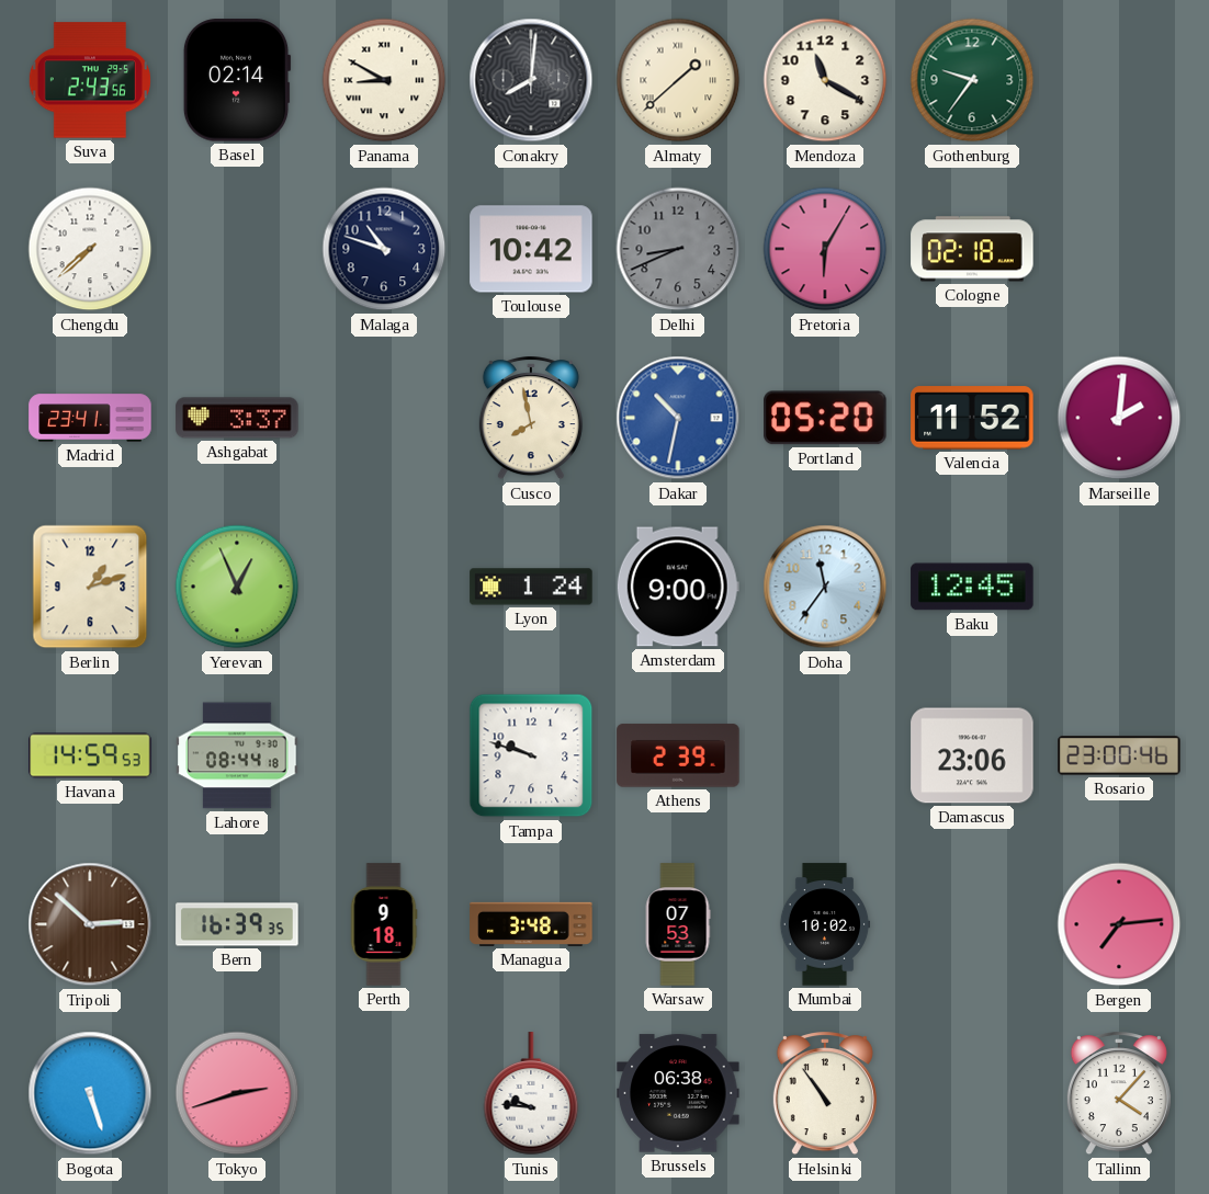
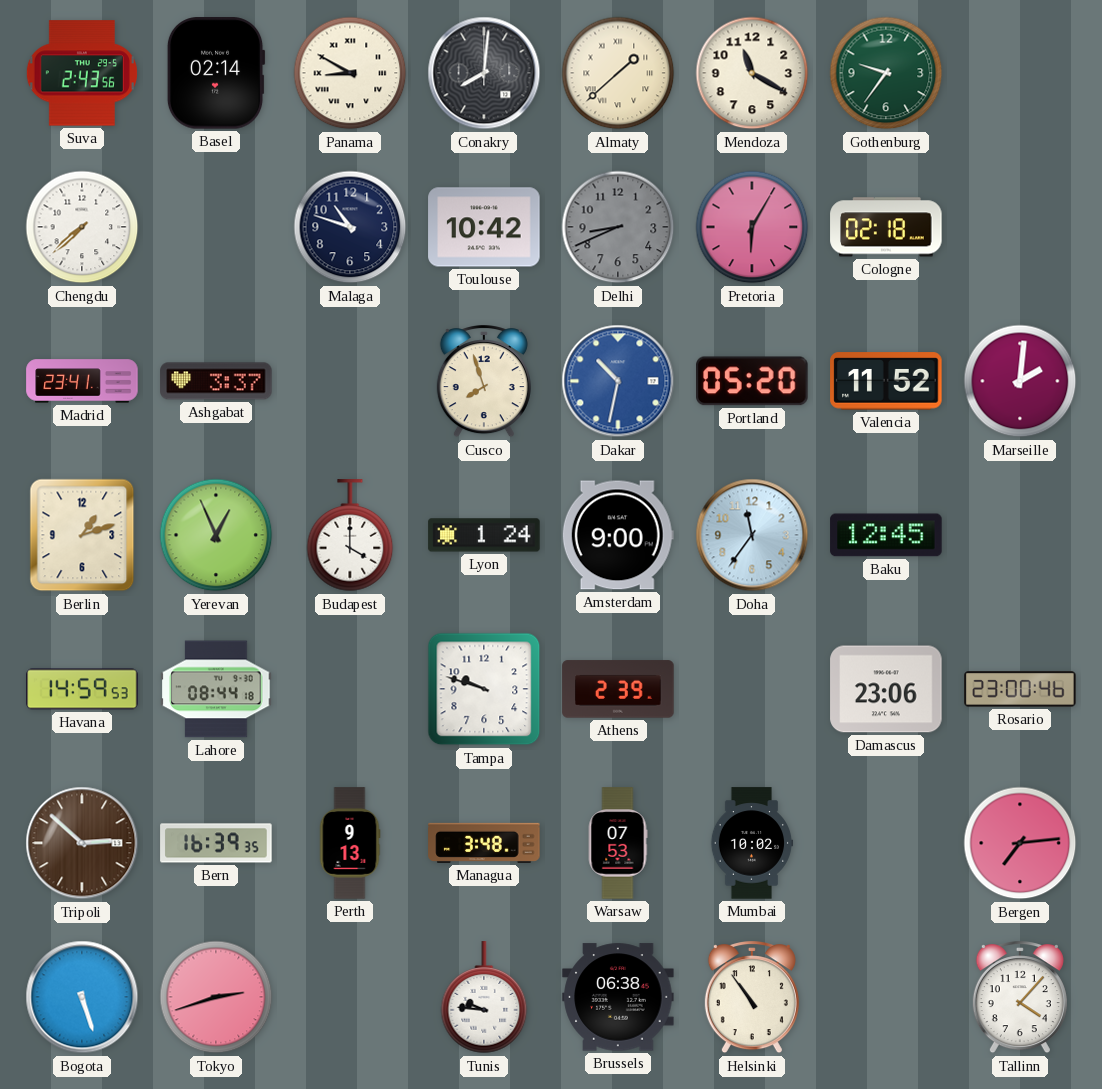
Cusco: 7:58 -> 7:57 (484, 382)
Budapest: none -> 4:00 (350, 536)
Perth: 9:18 -> 9:13 (350, 843)
